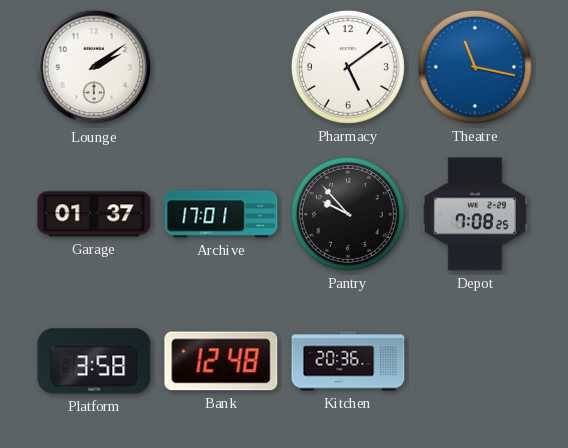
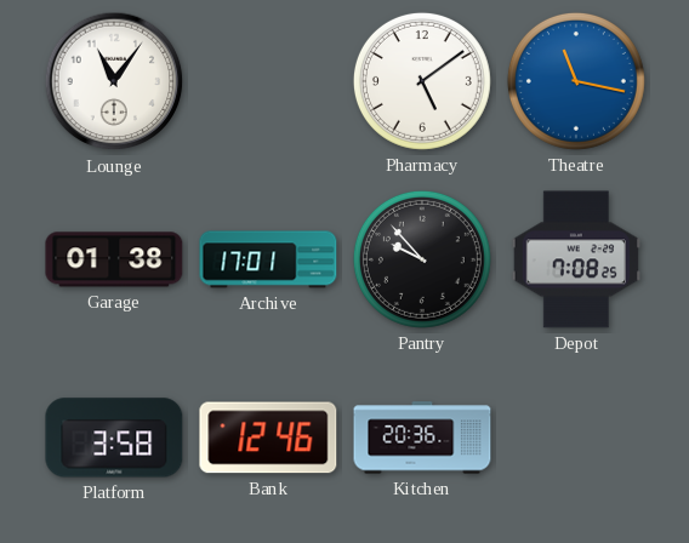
Lounge: 2:09 -> 11:06 (114, 81)
Garage: 01:37 -> 01:38 (114, 259)
Bank: 12:48 -> 12:46 (268, 438)
